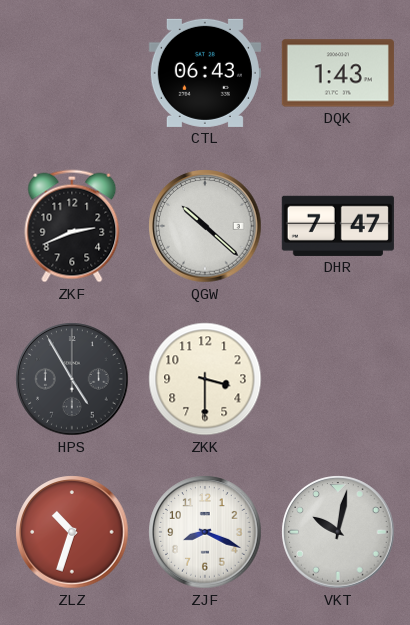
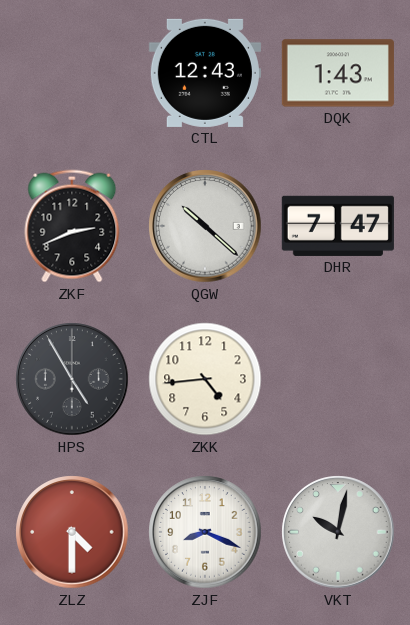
CTL: 06:43 -> 12:43 (205, 73)
ZKK: 3:30 -> 4:44 (205, 379)
ZLZ: 10:33 -> 4:30 (72, 532)
